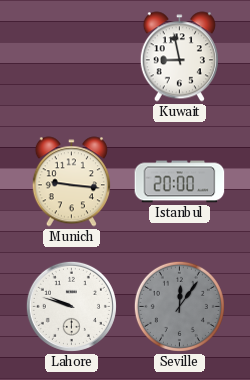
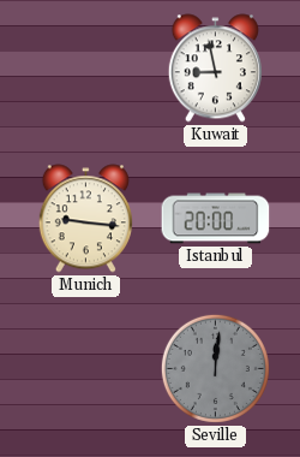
Lahore: 9:48 -> none (71, 306)
Seville: 12:06 -> 12:01 (215, 368)
